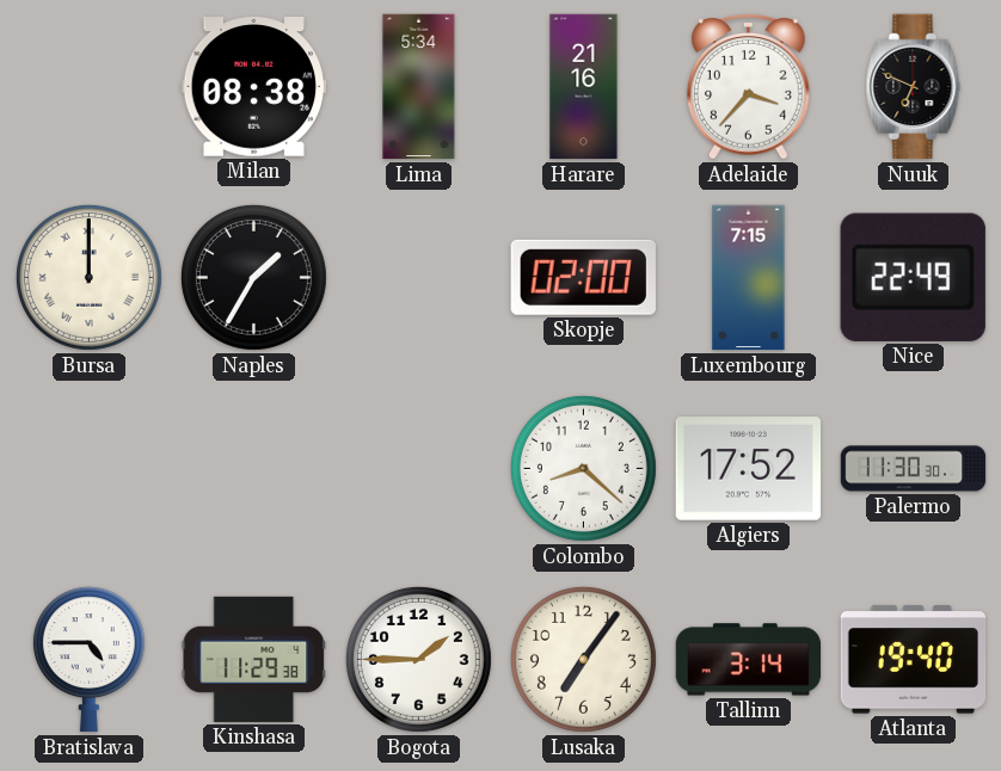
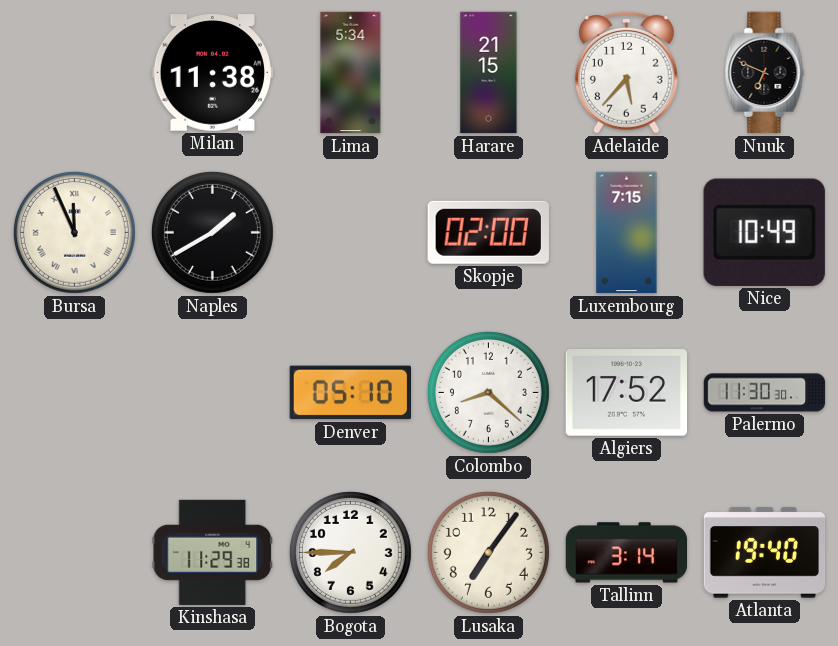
Milan: 08:38 -> 11:38 (213, 73)
Harare: 21:16 -> 21:15 (489, 73)
Adelaide: 3:37 -> 5:37 (627, 73)
Bursa: 12:00 -> 11:56 (74, 232)
Naples: 1:35 -> 1:40 (212, 232)
Nice: 22:49 -> 10:49 (764, 232)
Denver: none -> 05:10 (350, 393)
Bratislava: 4:45 -> none (88, 660)
Bogota: 1:45 -> 7:45 (350, 552)
